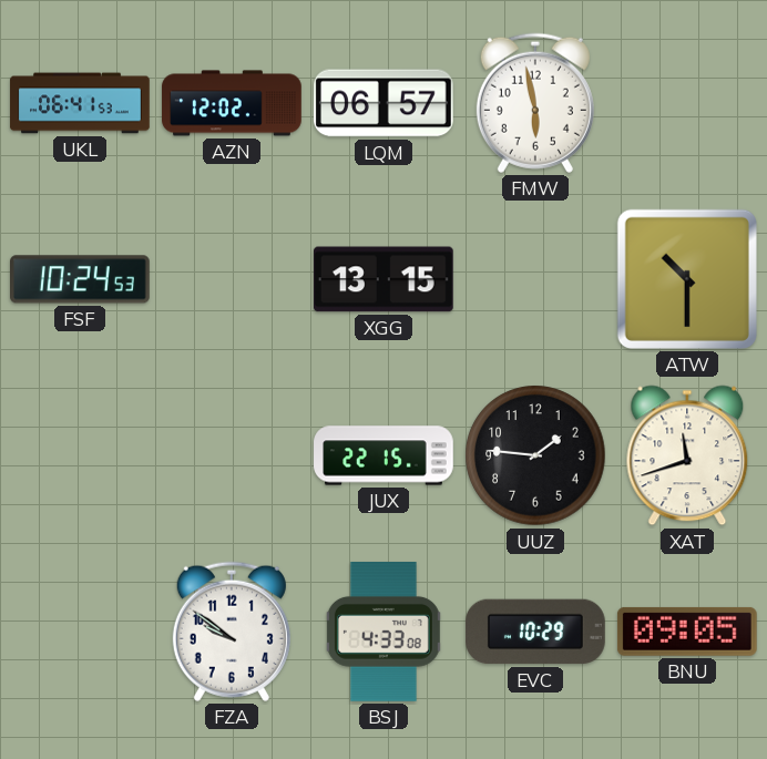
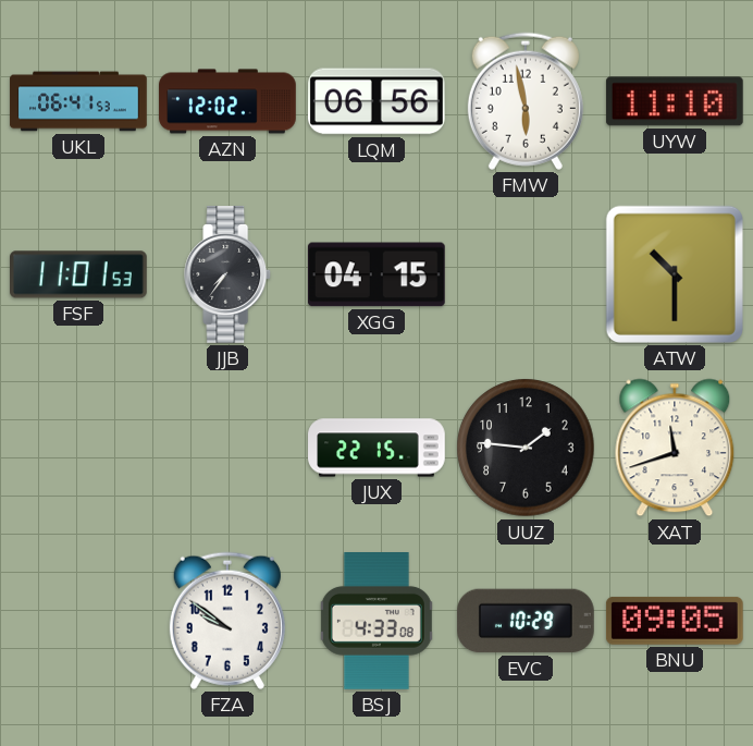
LQM: 06:57 -> 06:56 (378, 101)
UYW: none -> 11:10 (675, 101)
FSF: 10:24 -> 11:01 (79, 274)
JJB: none -> 7:36 (229, 276)
XGG: 13:15 -> 04:15 (376, 274)
